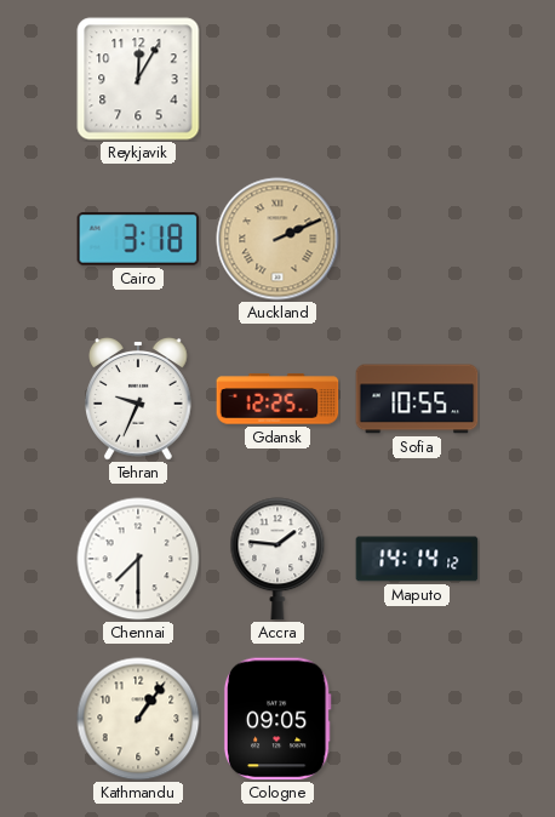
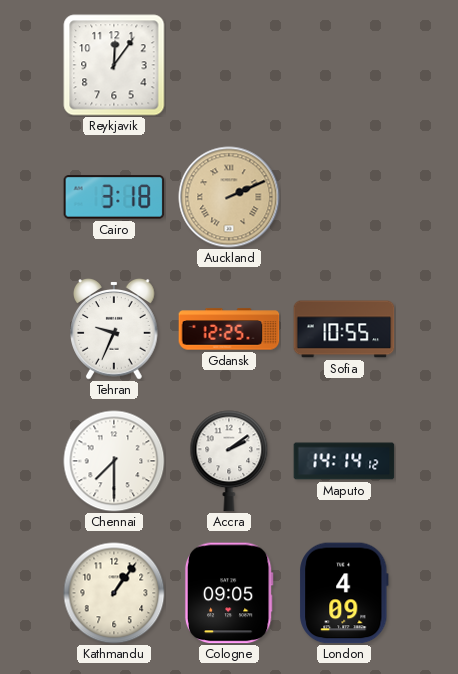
Reykjavik: 12:05 -> 12:06 (114, 65)
Accra: 1:46 -> 2:09 (229, 461)
London: none -> 4:09 (344, 593)
